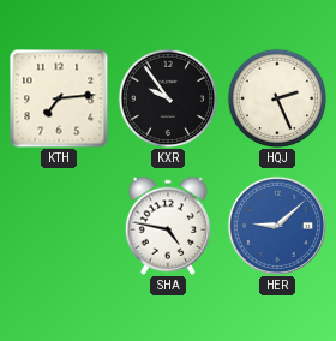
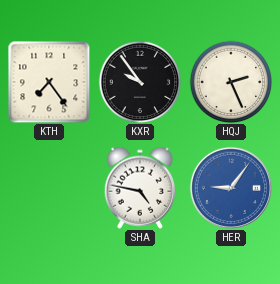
KTH: 7:14 -> 7:24 (49, 82)
HER: 9:08 -> 9:06 (231, 188)
